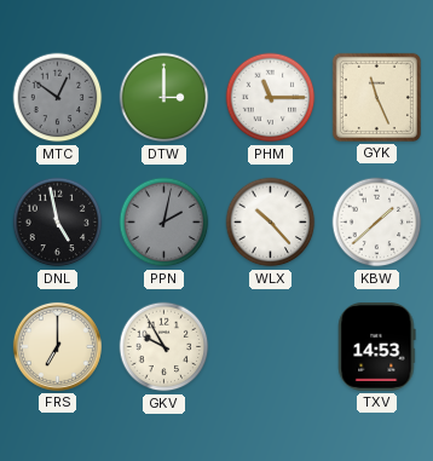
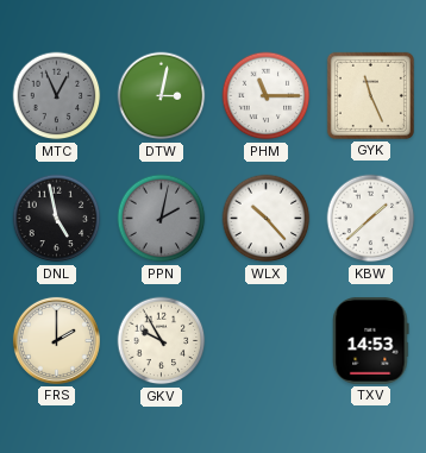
MTC: 12:51 -> 12:56 (57, 96)
DTW: 3:00 -> 3:02 (162, 96)
FRS: 7:00 -> 2:00 (56, 340)
